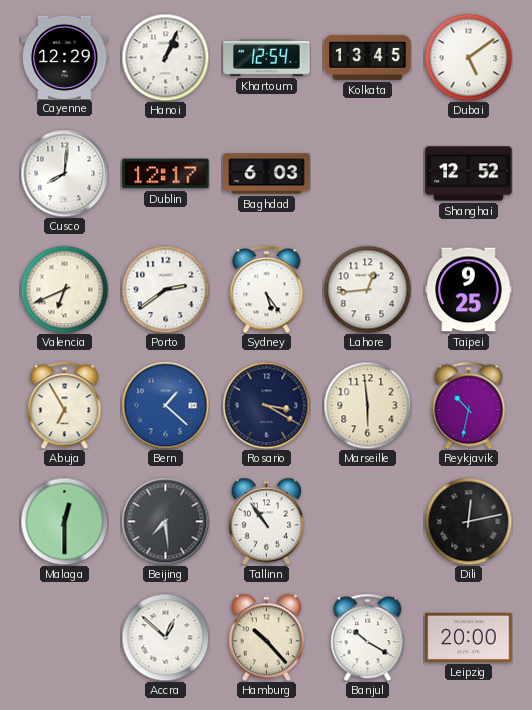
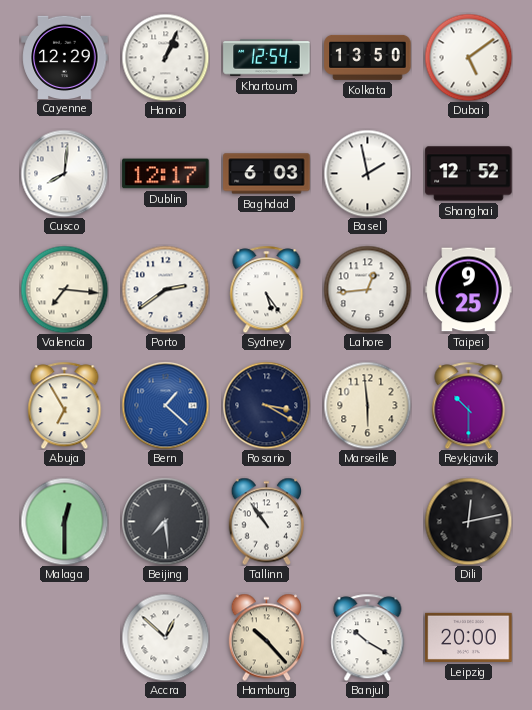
Kolkata: 13:45 -> 13:50 (368, 57)
Basel: none -> 1:58 (367, 173)
Valencia: 6:41 -> 7:16 (64, 289)
Reykjavik: 10:32 -> 10:30 (469, 405)
